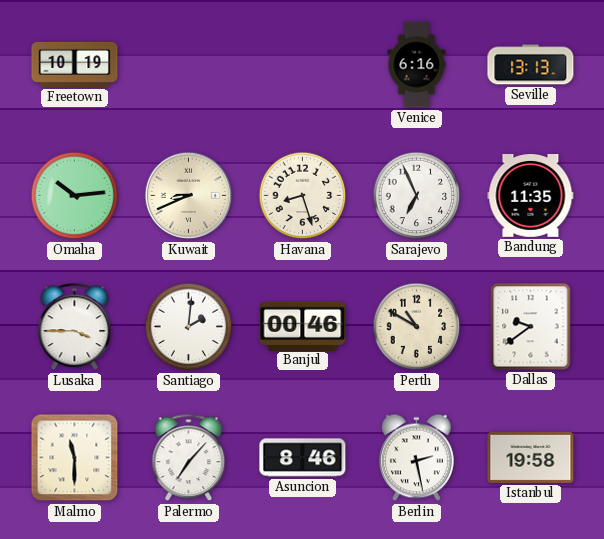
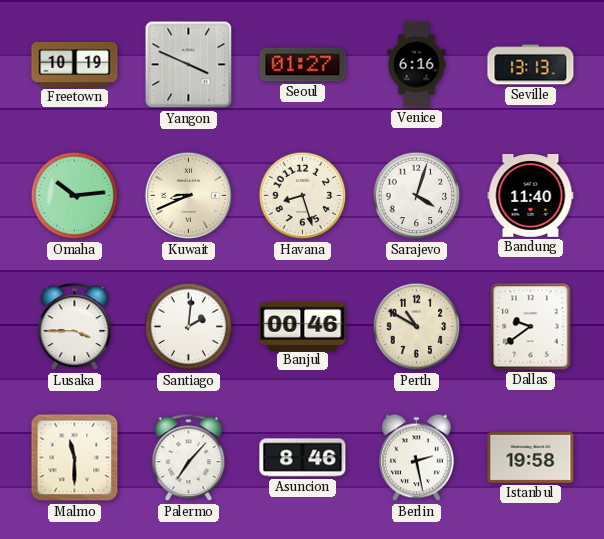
Yangon: none -> 3:49 (189, 65)
Seoul: none -> 01:27 (303, 65)
Sarajevo: 6:56 -> 4:03 (417, 196)
Bandung: 11:35 -> 11:40 (531, 196)
